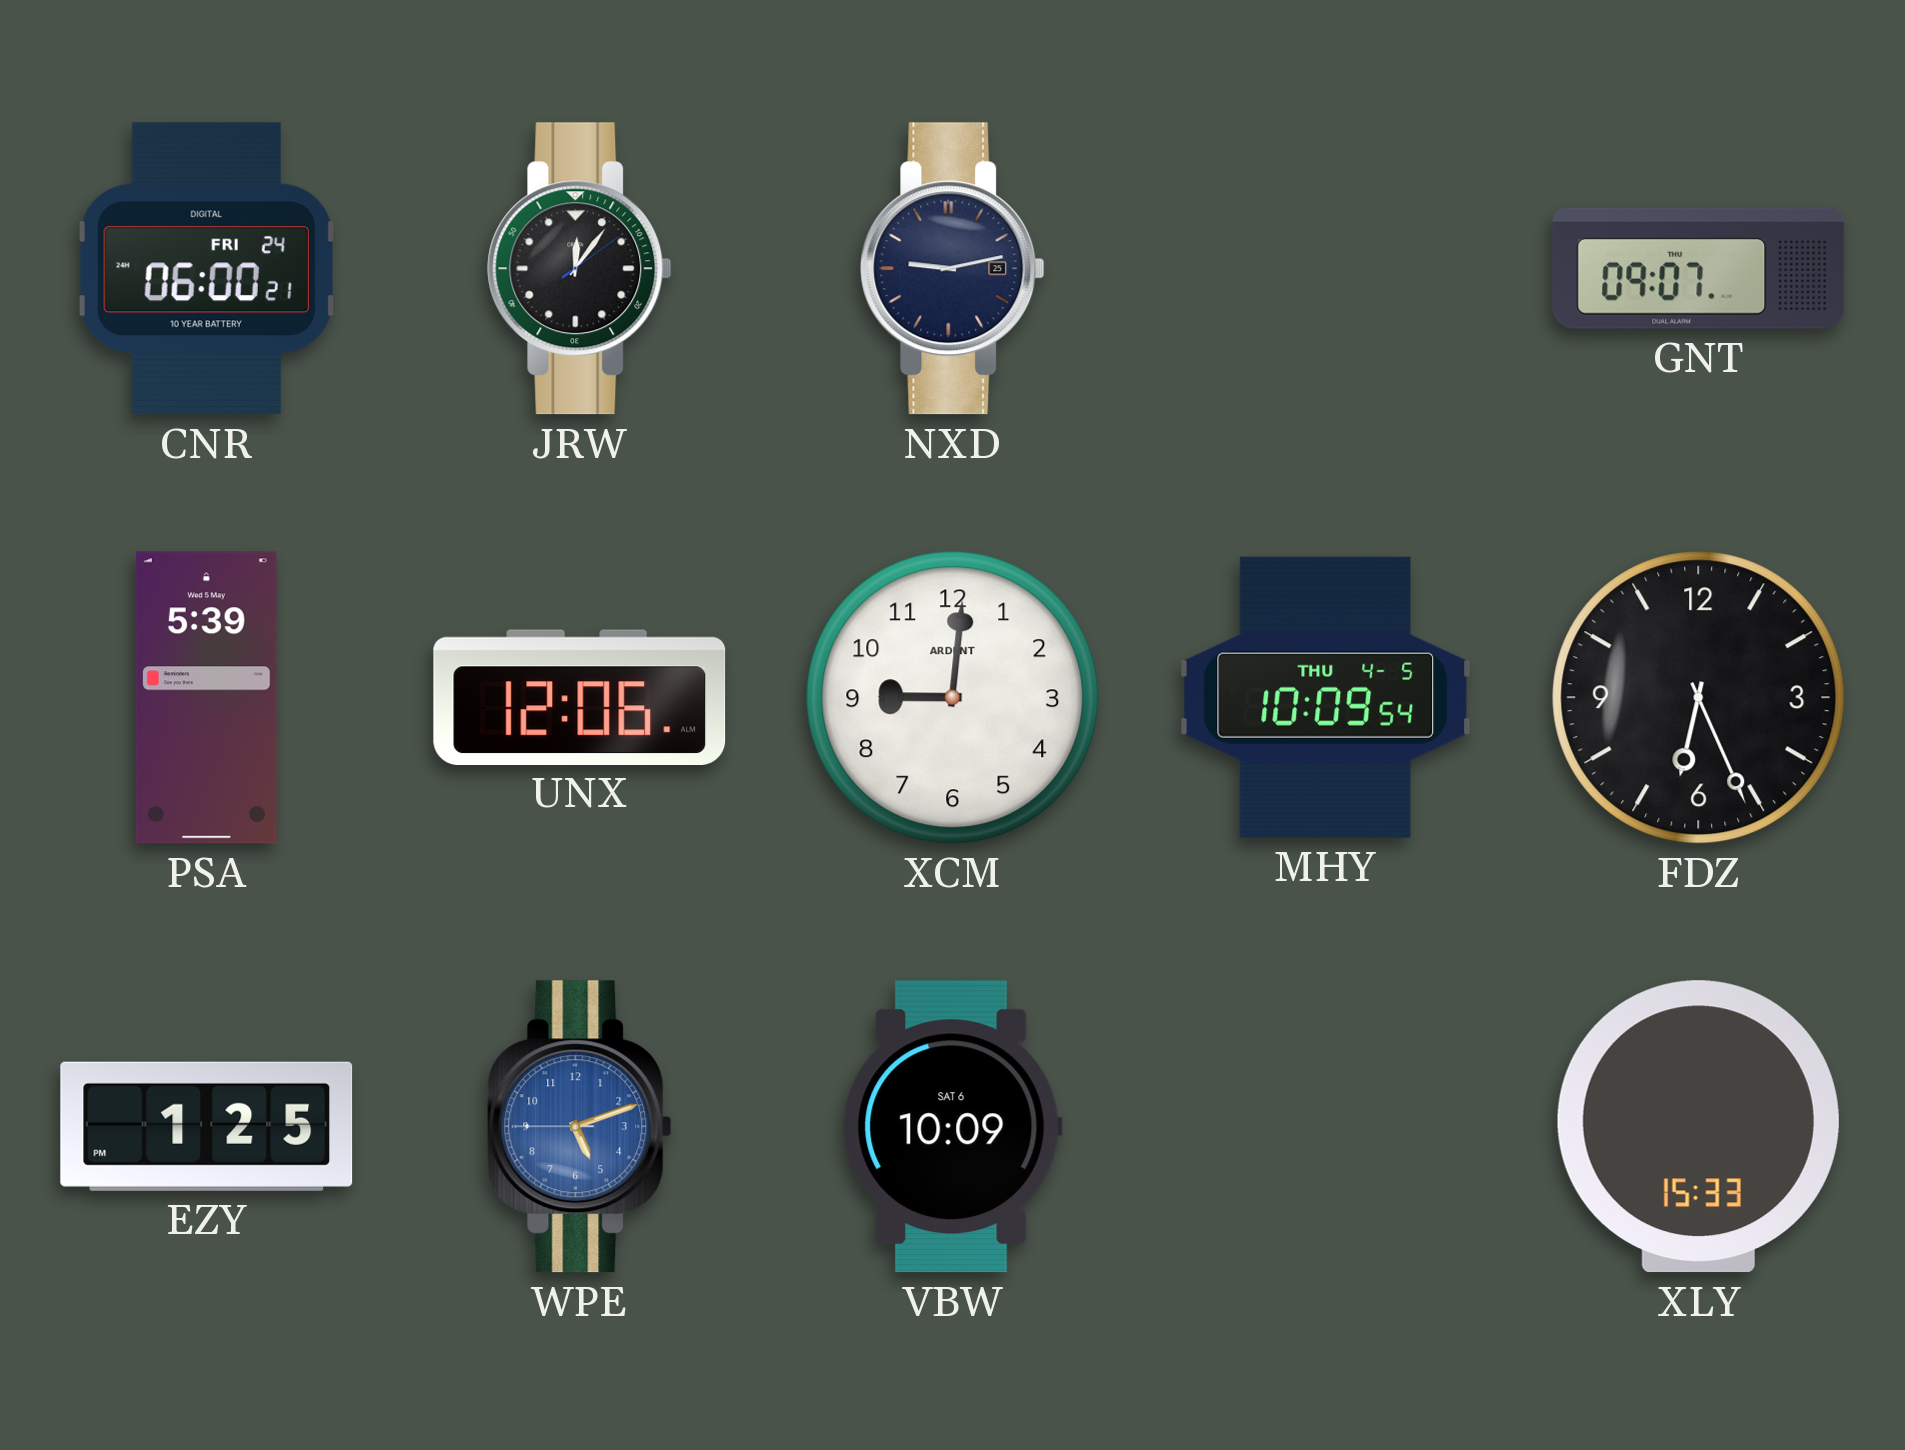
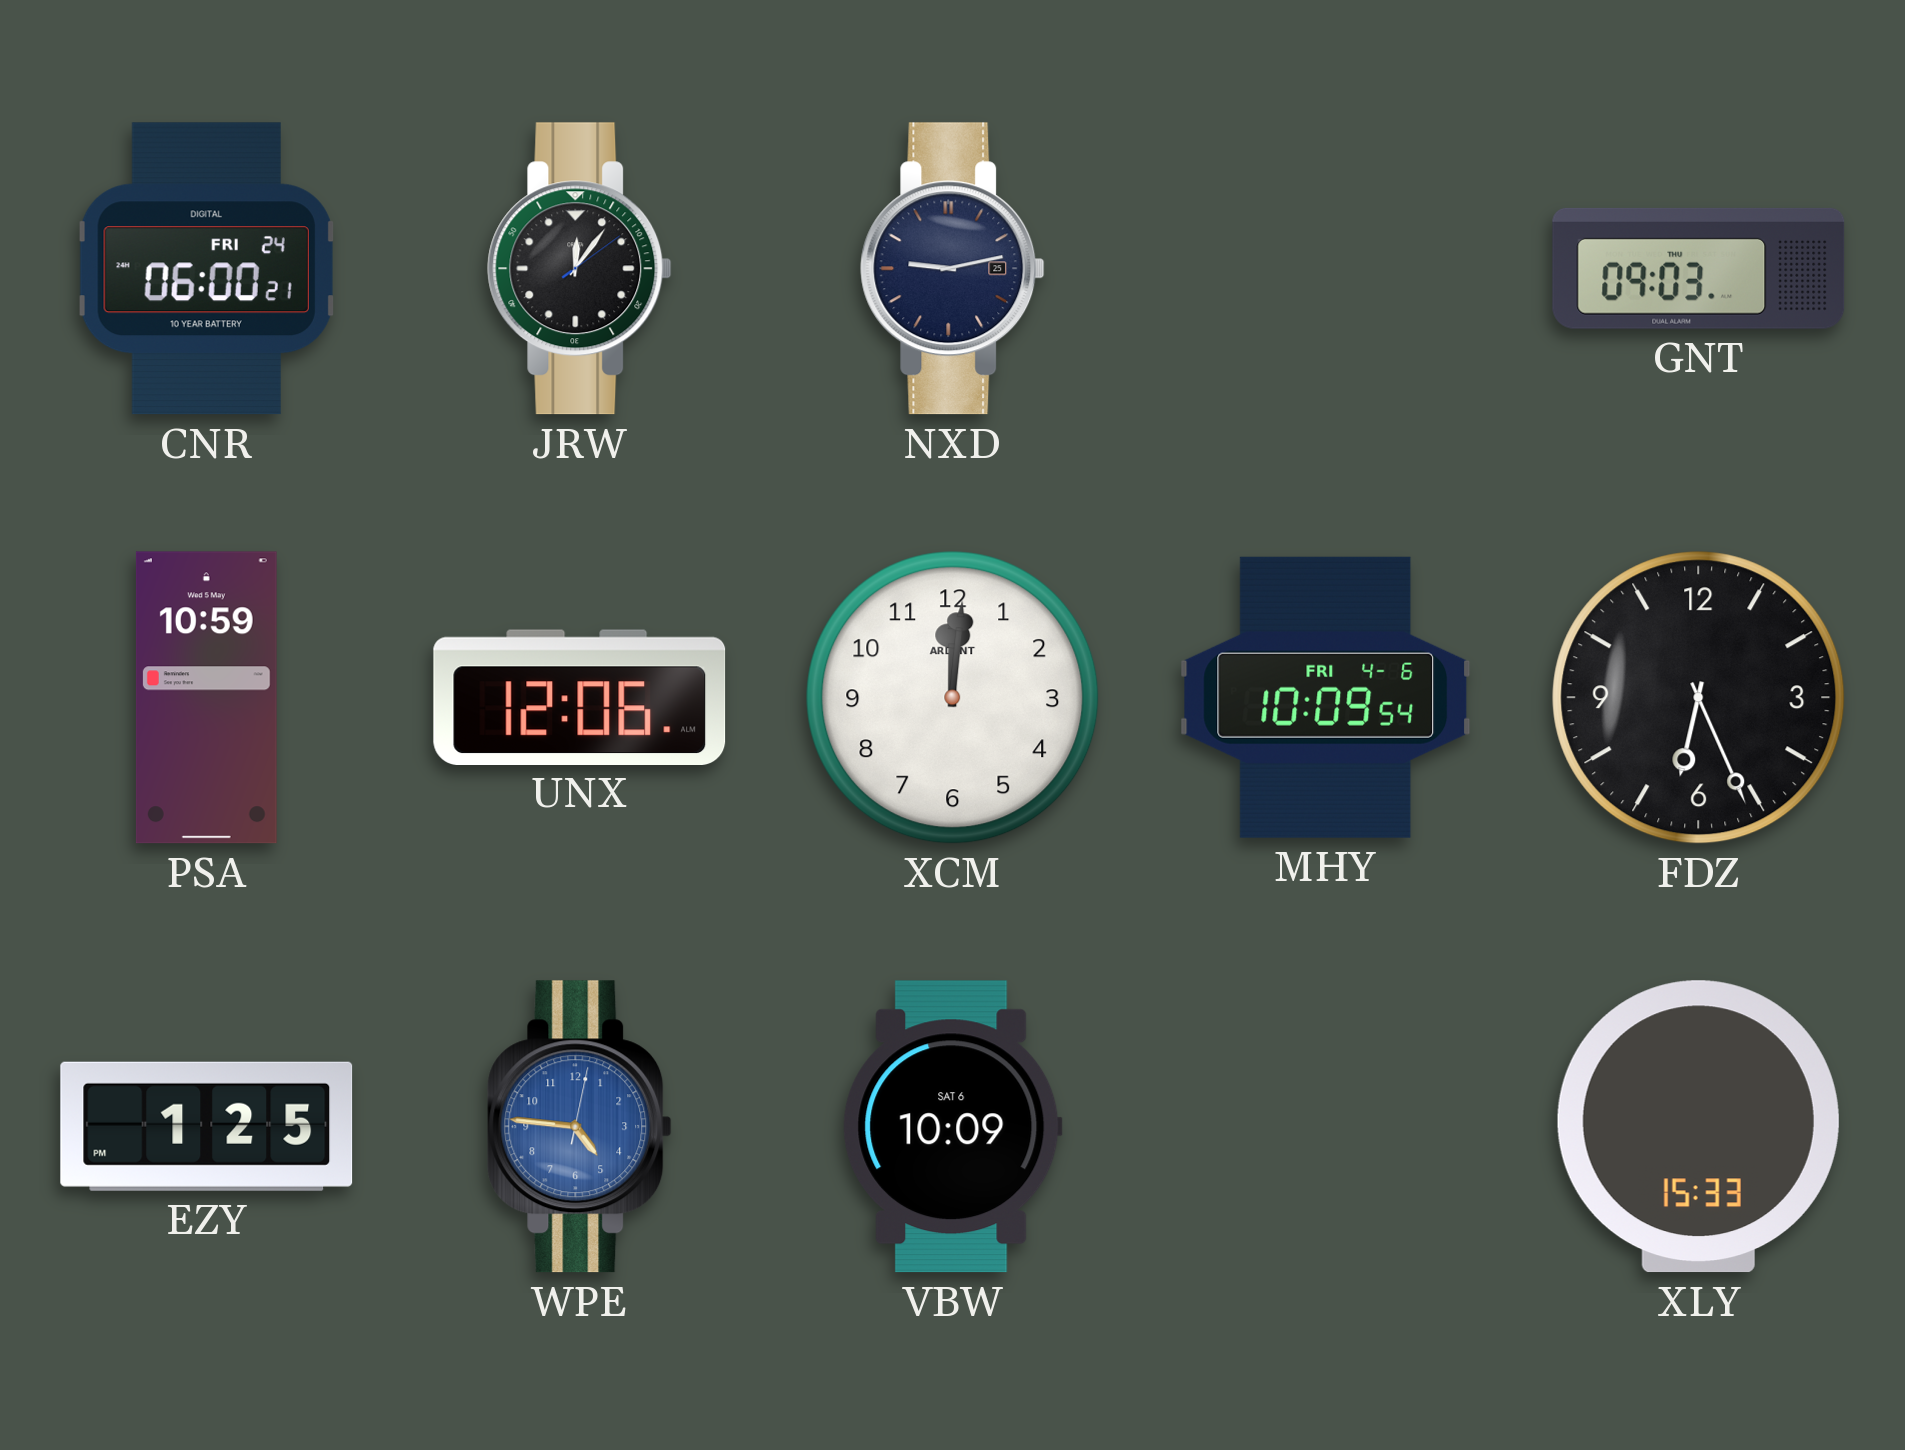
GNT: 09:07 -> 09:03 (1699, 268)
PSA: 5:39 -> 10:59 (206, 698)
XCM: 9:01 -> 12:01 (953, 698)
MHY date: THU 4-5 -> FRI 4-6 (1326, 697)
WPE: 5:11 -> 4:46 (580, 1127)
